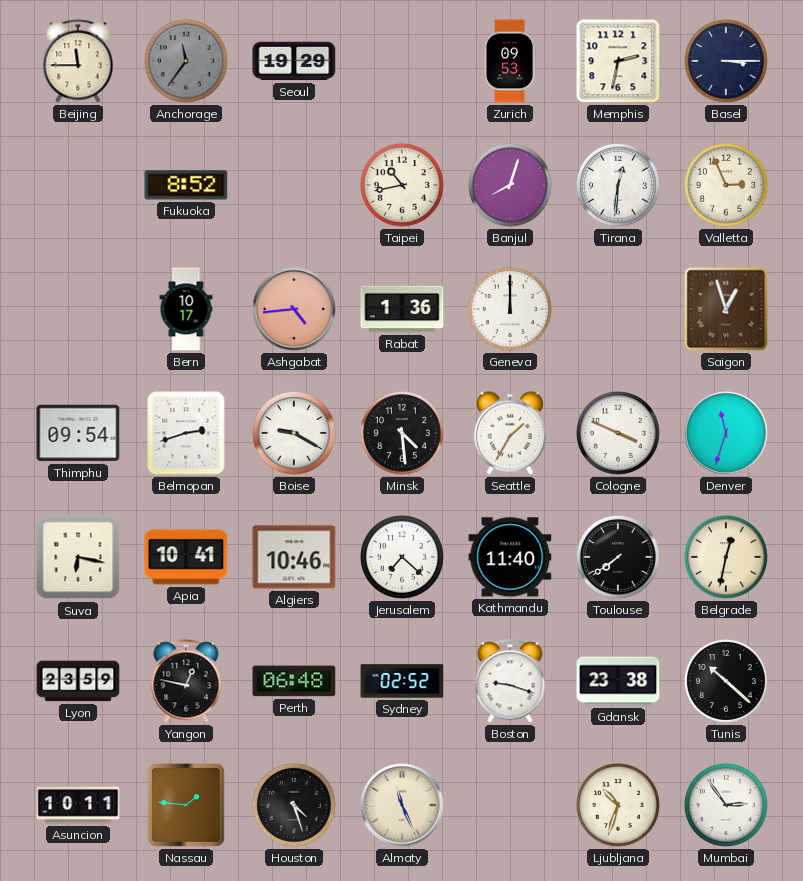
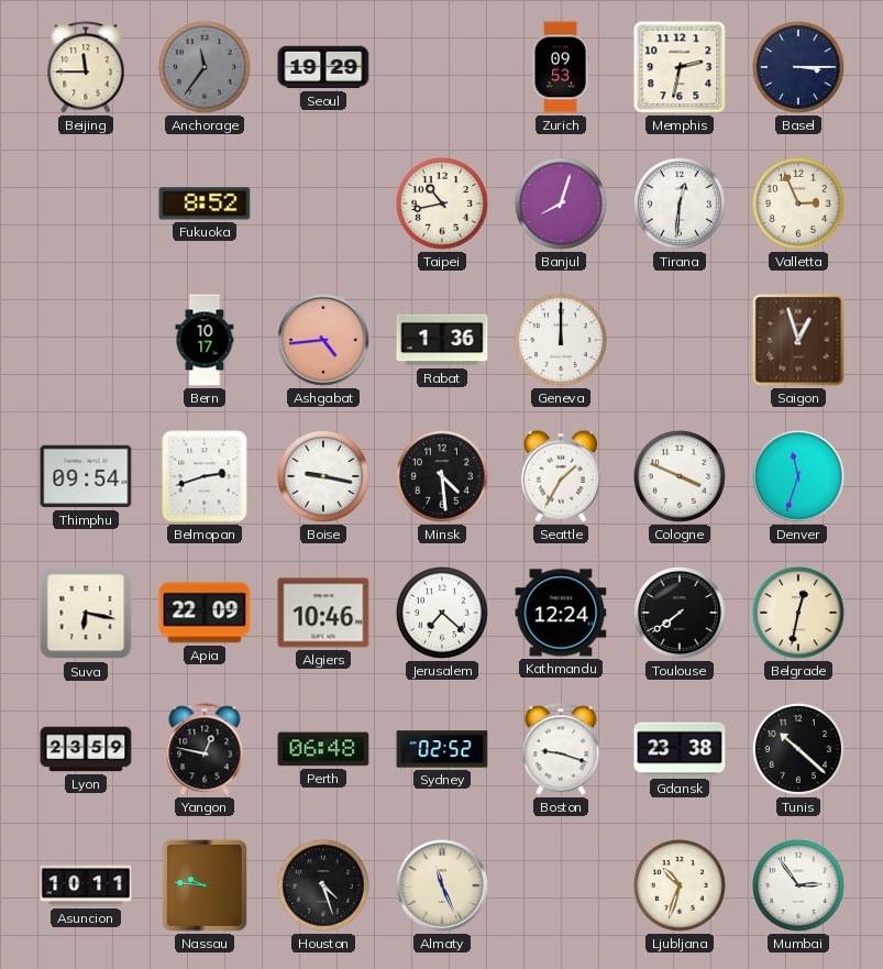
Boise: 9:20 -> 9:17 (323, 476)
Apia: 10:41 -> 22:09 (205, 613)
Kathmandu: 11:40 -> 12:24 (561, 613)
Nassau: 1:46 -> 9:46 (205, 885)
